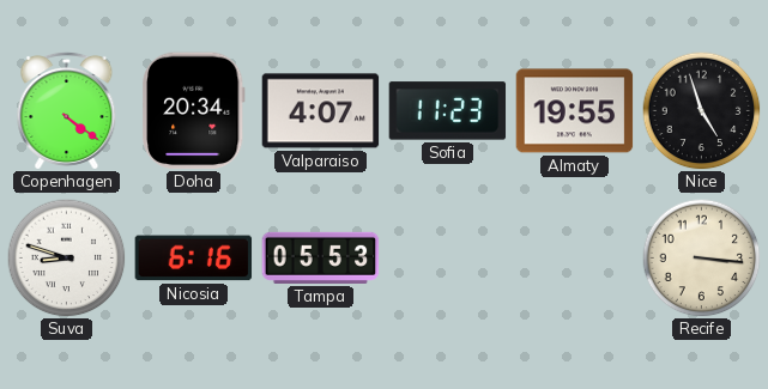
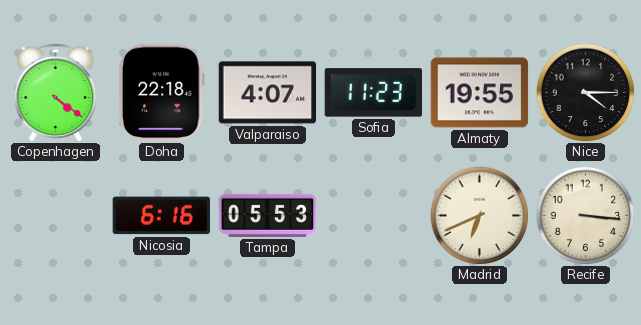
Doha: 20:34 -> 22:18 (162, 93)
Nice: 4:57 -> 4:15 (586, 93)
Suva: 8:48 -> none (67, 259)
Madrid: none -> 6:41 (480, 216)
